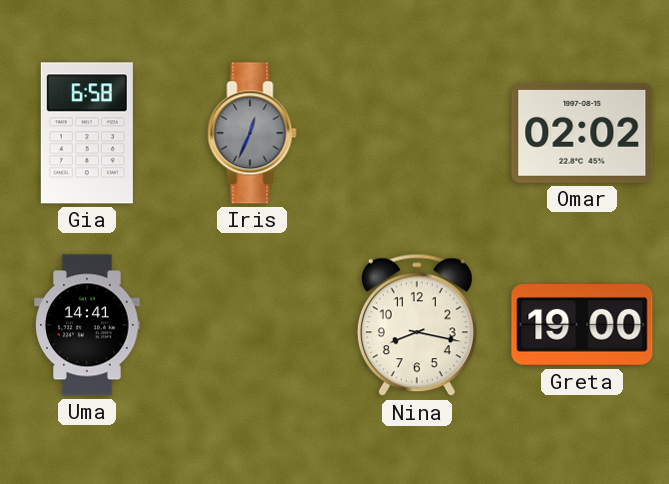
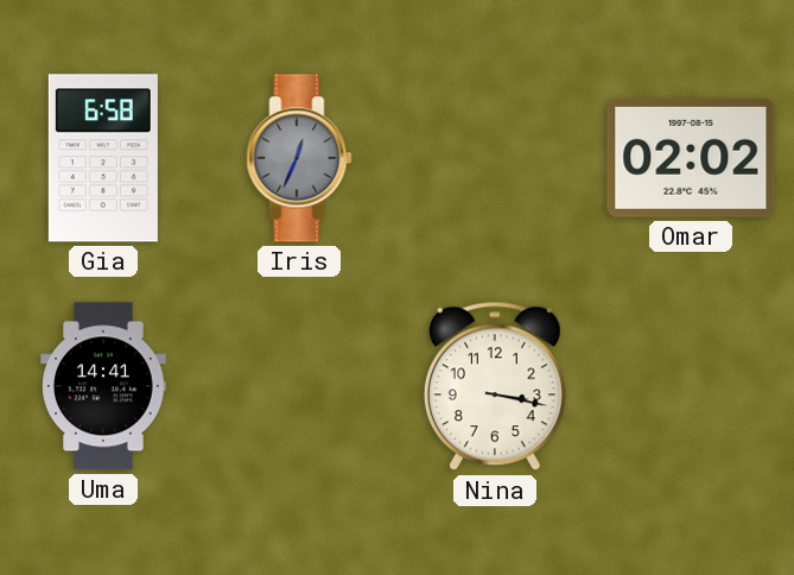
Nina: 8:17 -> 3:17 (495, 386)
Greta: 19:00 -> none (582, 325)
